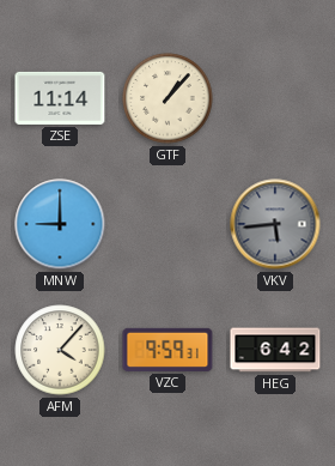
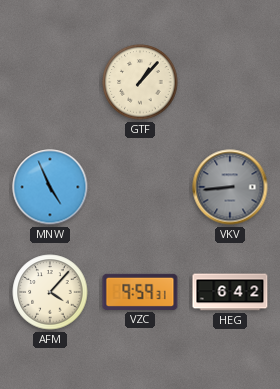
ZSE: 11:14 -> none (60, 98)
MNW: 9:00 -> 4:56 (50, 187)
VKV: 5:44 -> 8:44 (230, 187)
